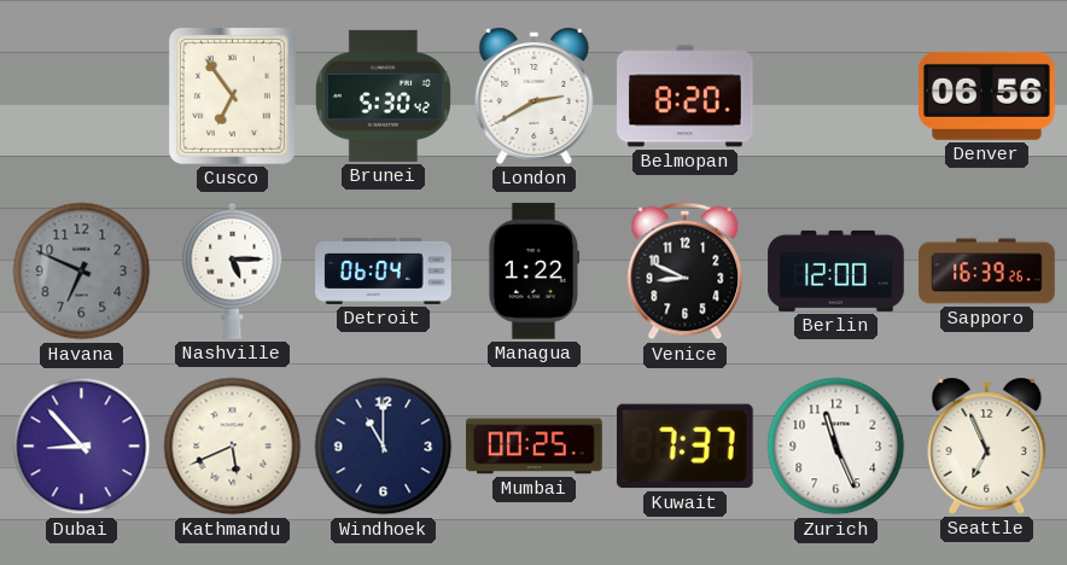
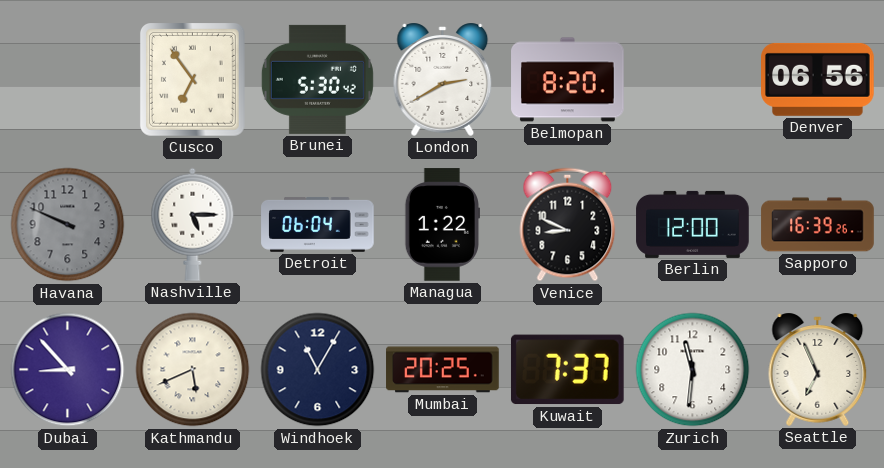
Havana: 6:49 -> 9:49 (68, 225)
Windhoek: 11:00 -> 11:05 (318, 370)
Mumbai: 00:25 -> 20:25 (443, 370)
Zurich: 11:26 -> 11:31 (693, 370)
